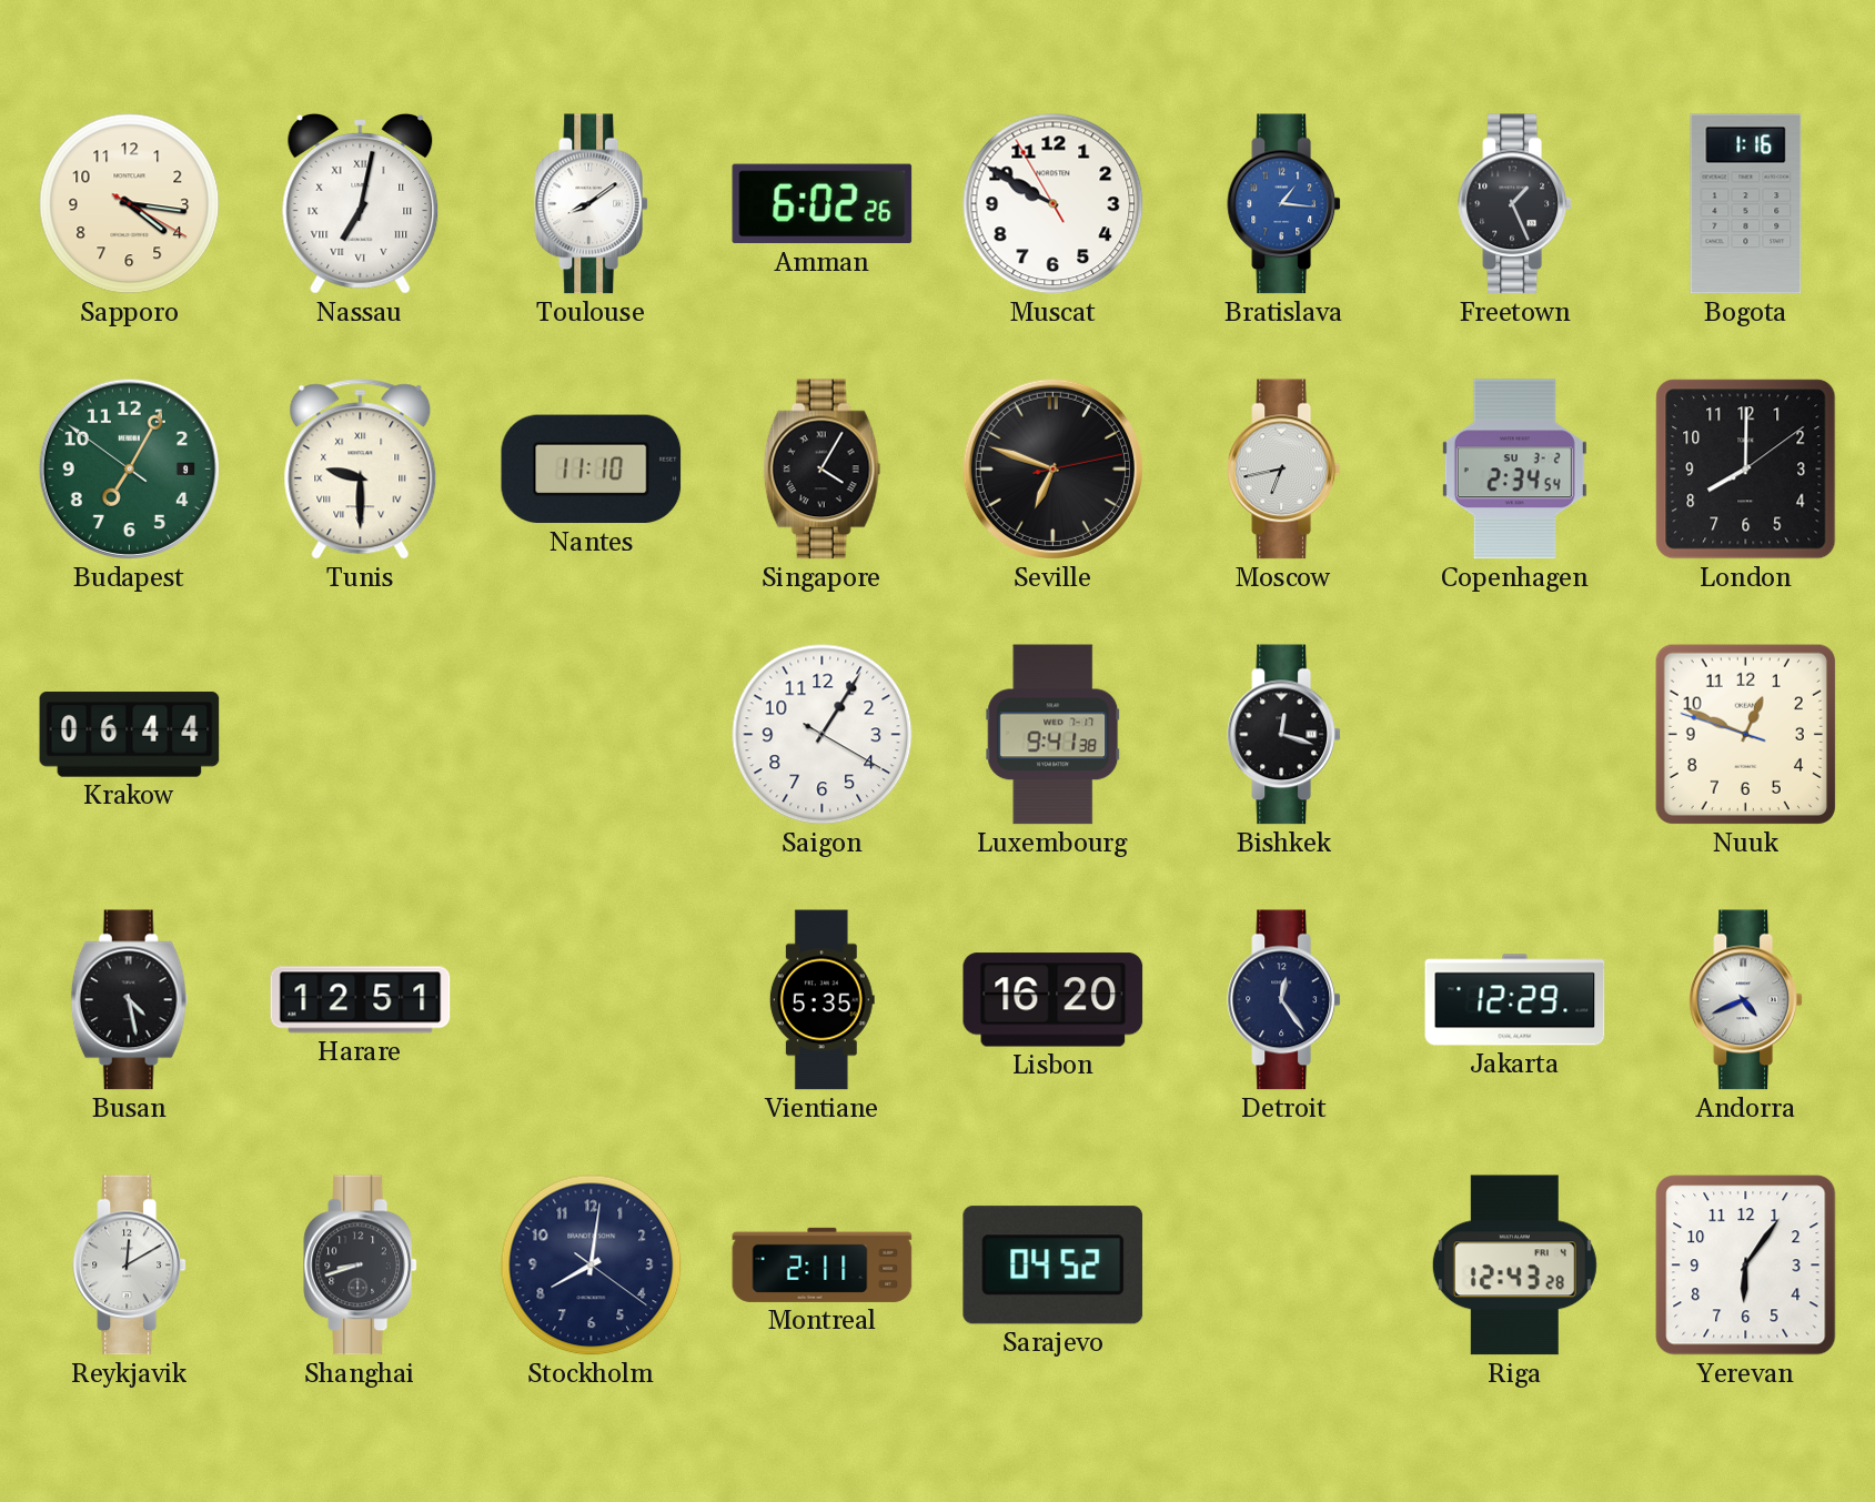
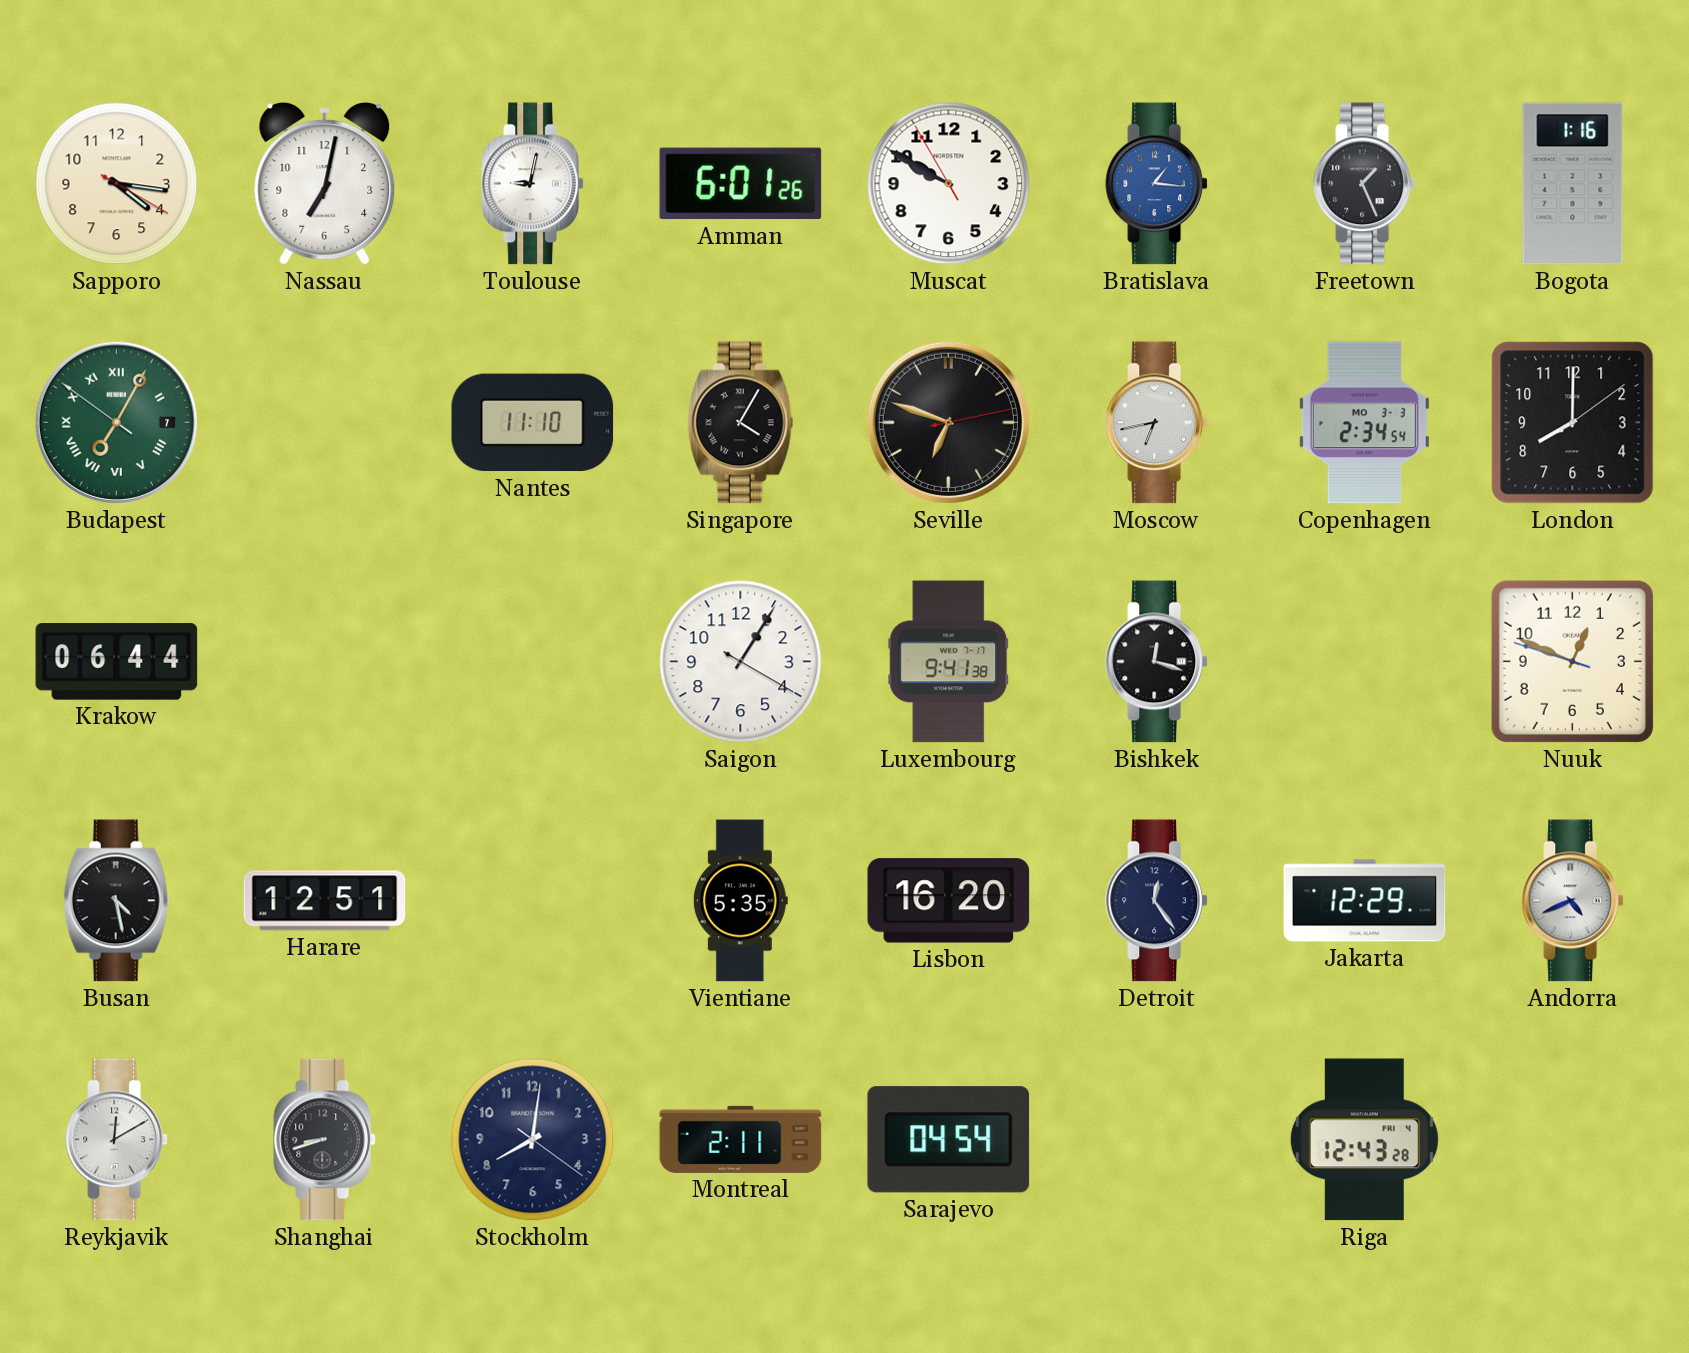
Nassau numerals: Roman -> Arabic (325, 184)
Toulouse: 8:09 -> 9:02 (532, 184)
Amman: 6:02 -> 6:01 (741, 184)
Budapest date: 9 -> 7 (116, 422)
Budapest numerals: Arabic -> Roman (116, 422)
Tunis: 9:30 -> none (361, 470)
Copenhagen date: SU 3-2 -> MO 3-3 (1364, 423)
Sarajevo: 04:52 -> 04:54 (949, 1140)
Yerevan: 6:06 -> none (1746, 1266)
